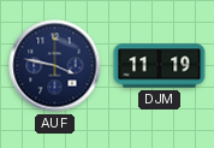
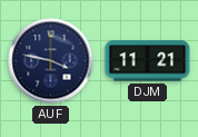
DJM: 11:19 -> 11:21 (148, 61)
